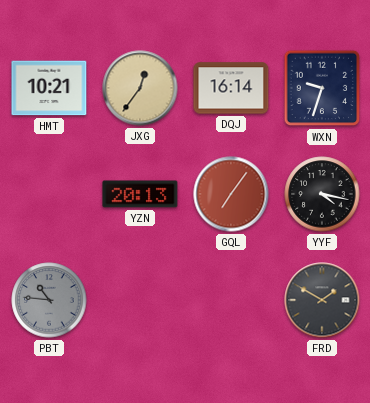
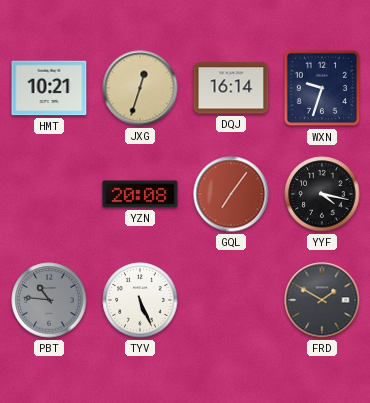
JXG: 12:36 -> 12:33 (140, 88)
YZN: 20:13 -> 20:08 (140, 194)
TYV: none -> 5:26 (140, 300)
